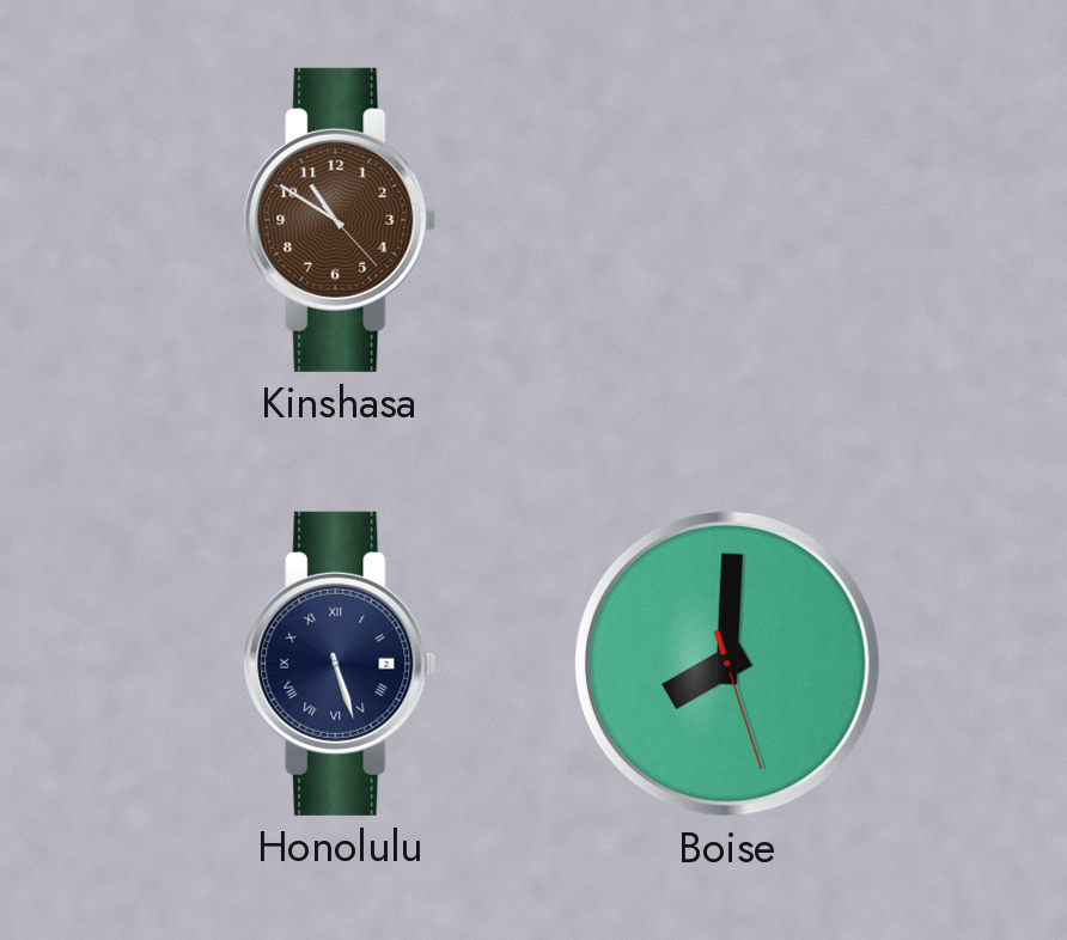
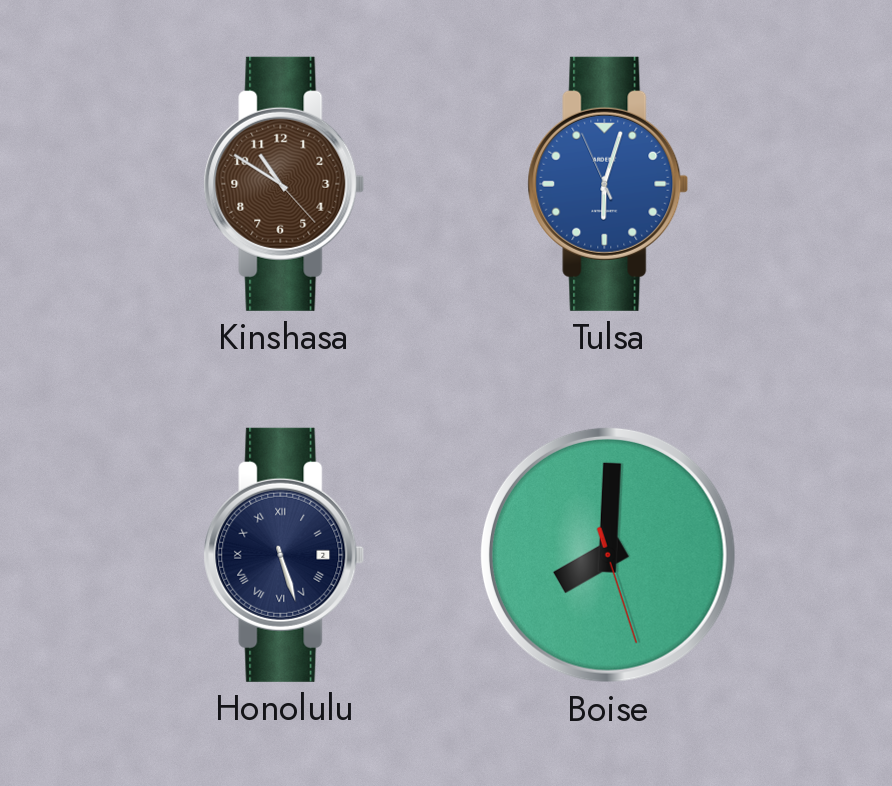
Tulsa: none -> 6:02 (608, 184)
